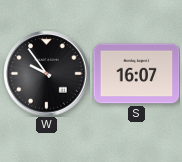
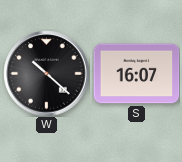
W: 9:54 -> 10:22 (46, 73)
